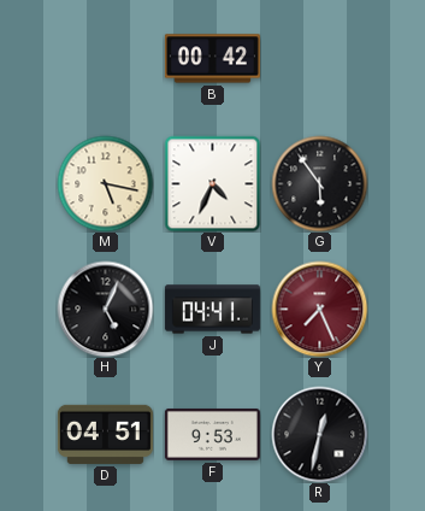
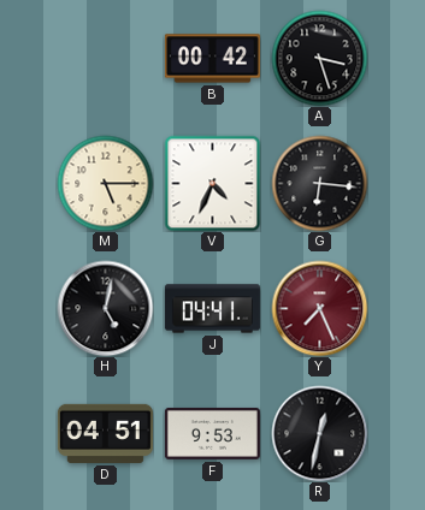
A: none -> 3:27 (319, 58)
M: 5:17 -> 5:15 (105, 183)
G: 5:54 -> 6:16 (319, 183)
H: 5:04 -> 5:02 (105, 308)
